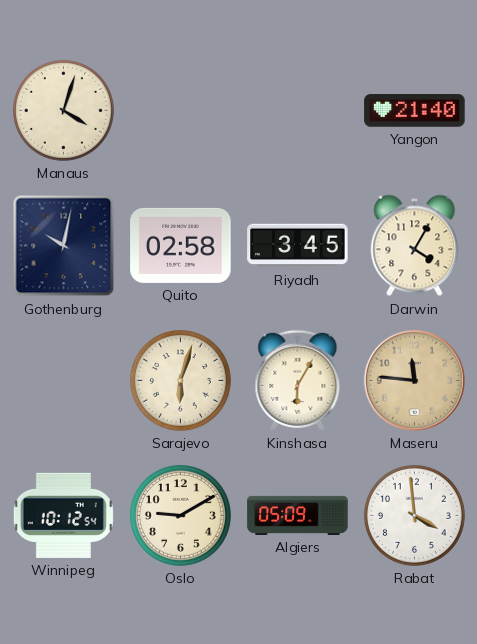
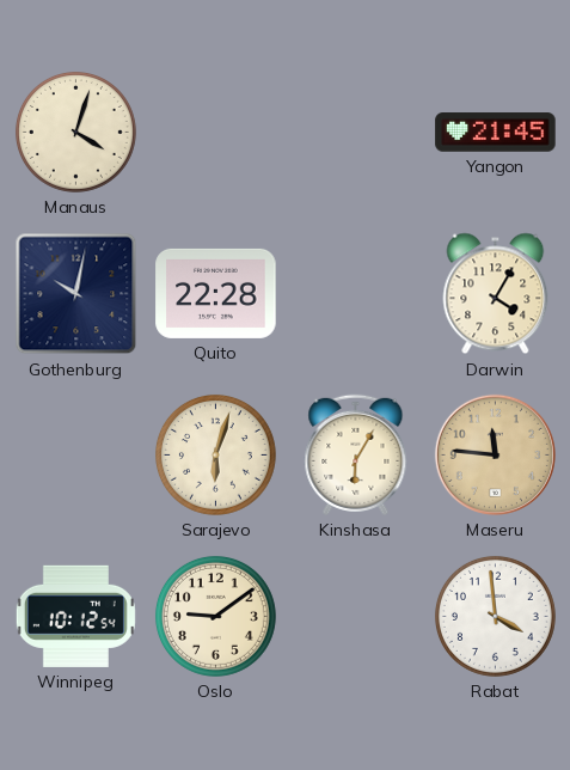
Yangon: 21:40 -> 21:45 (496, 133)
Quito: 02:58 -> 22:28 (216, 293)
Riyadh: 3:45 -> none (298, 246)
Oslo: 9:10 -> 9:09 (215, 616)
Algiers: 05:09 -> none (298, 515)
